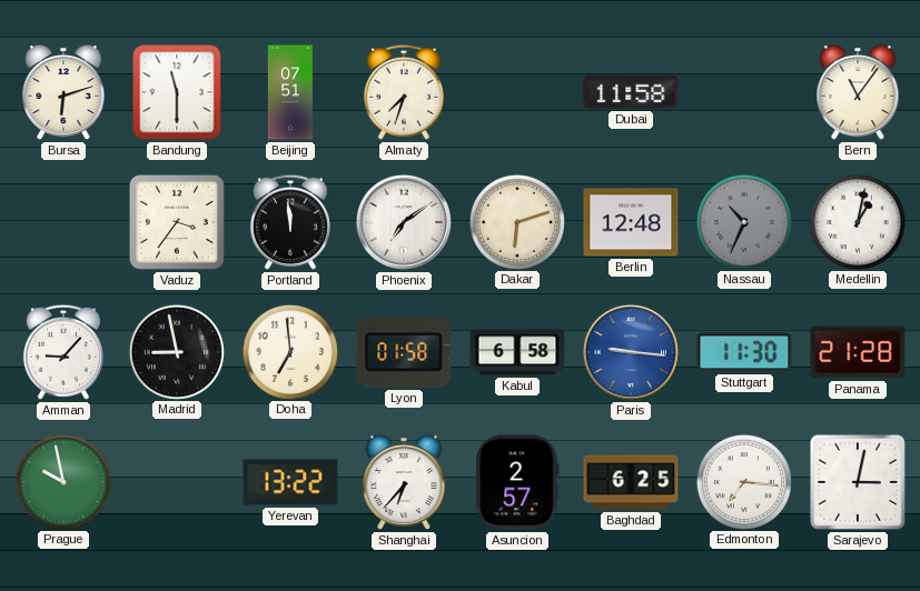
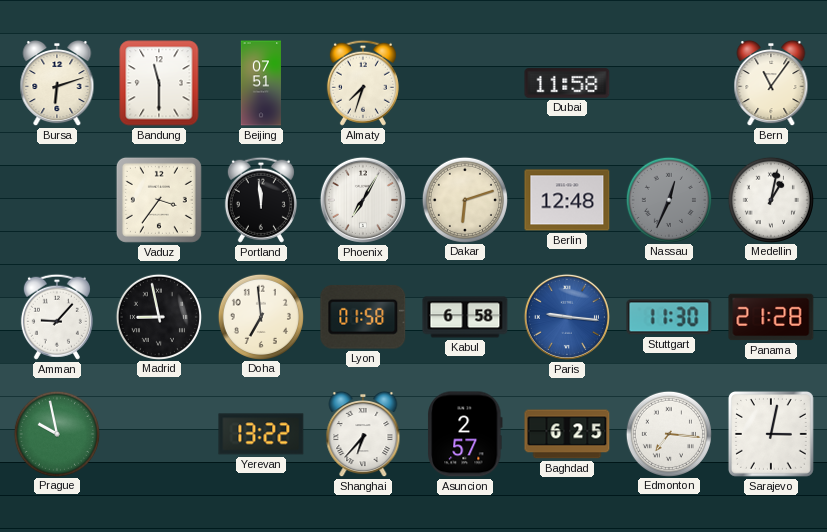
Phoenix: 7:09 -> 7:05 (363, 200)
Nassau: 10:34 -> 12:34 (668, 199)
